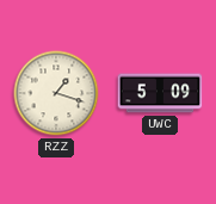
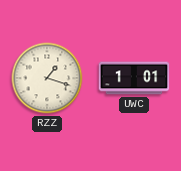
UWC: 5:09 -> 1:01 (134, 78)
